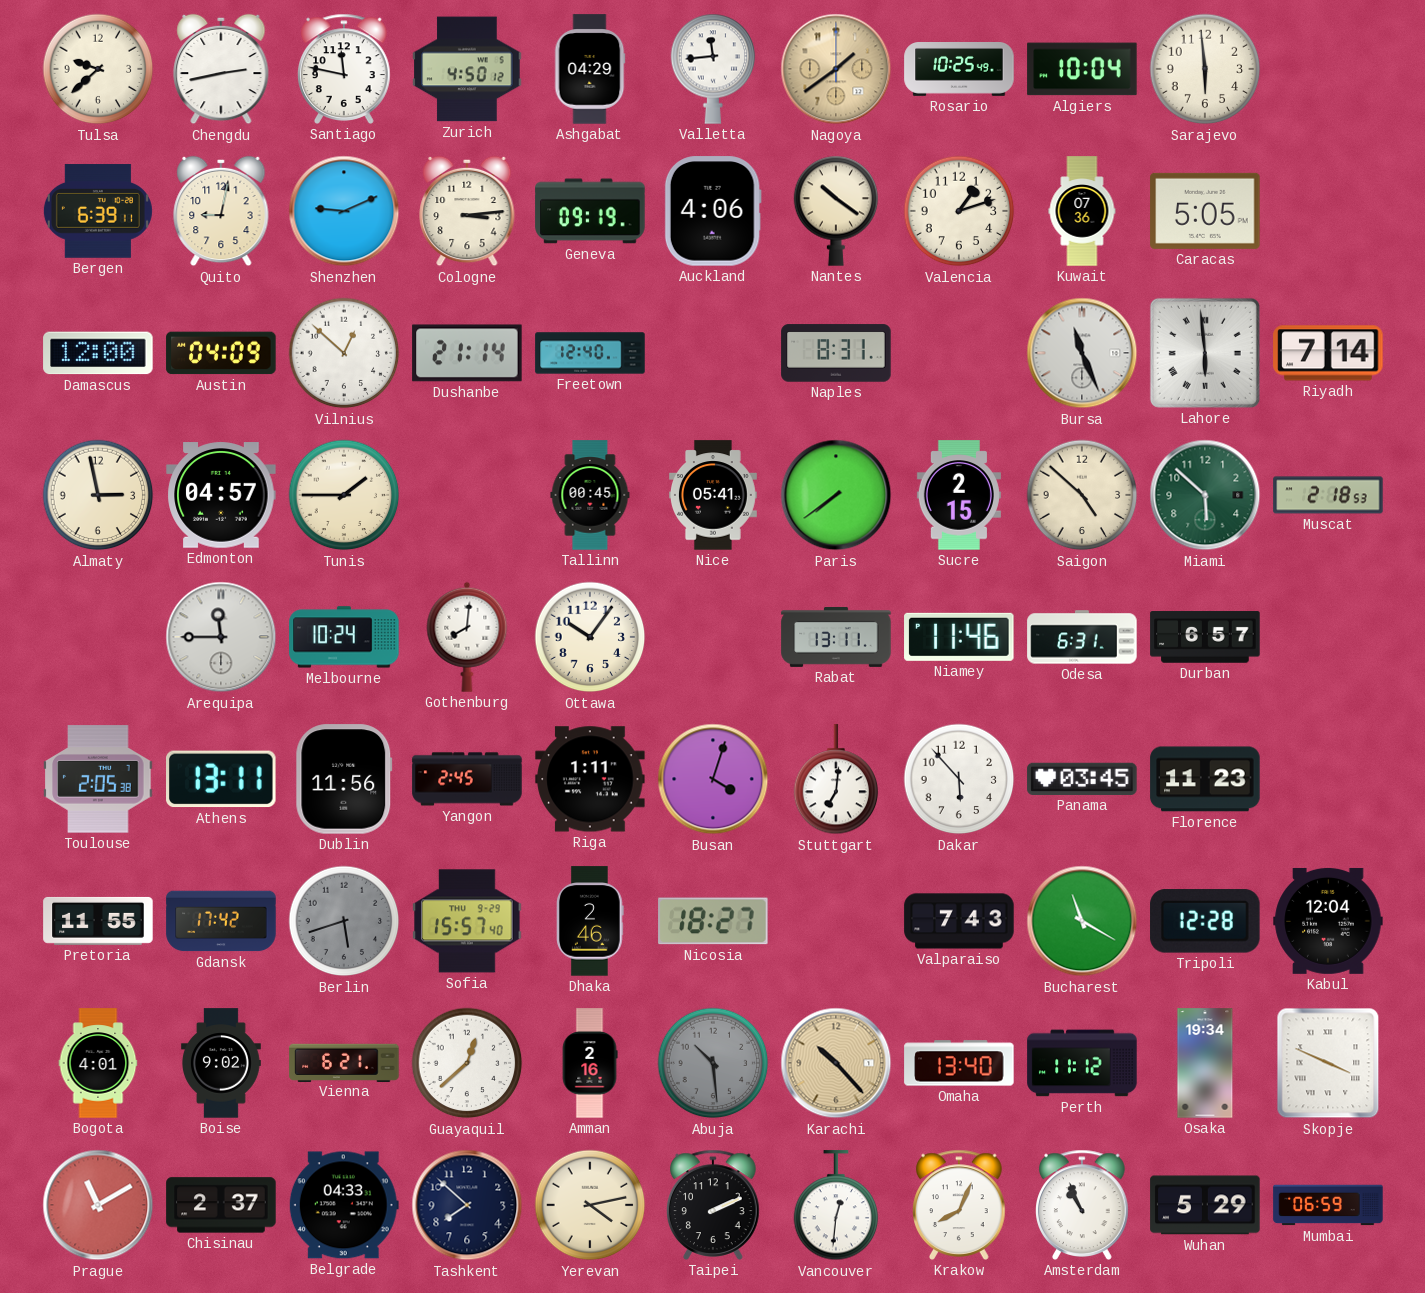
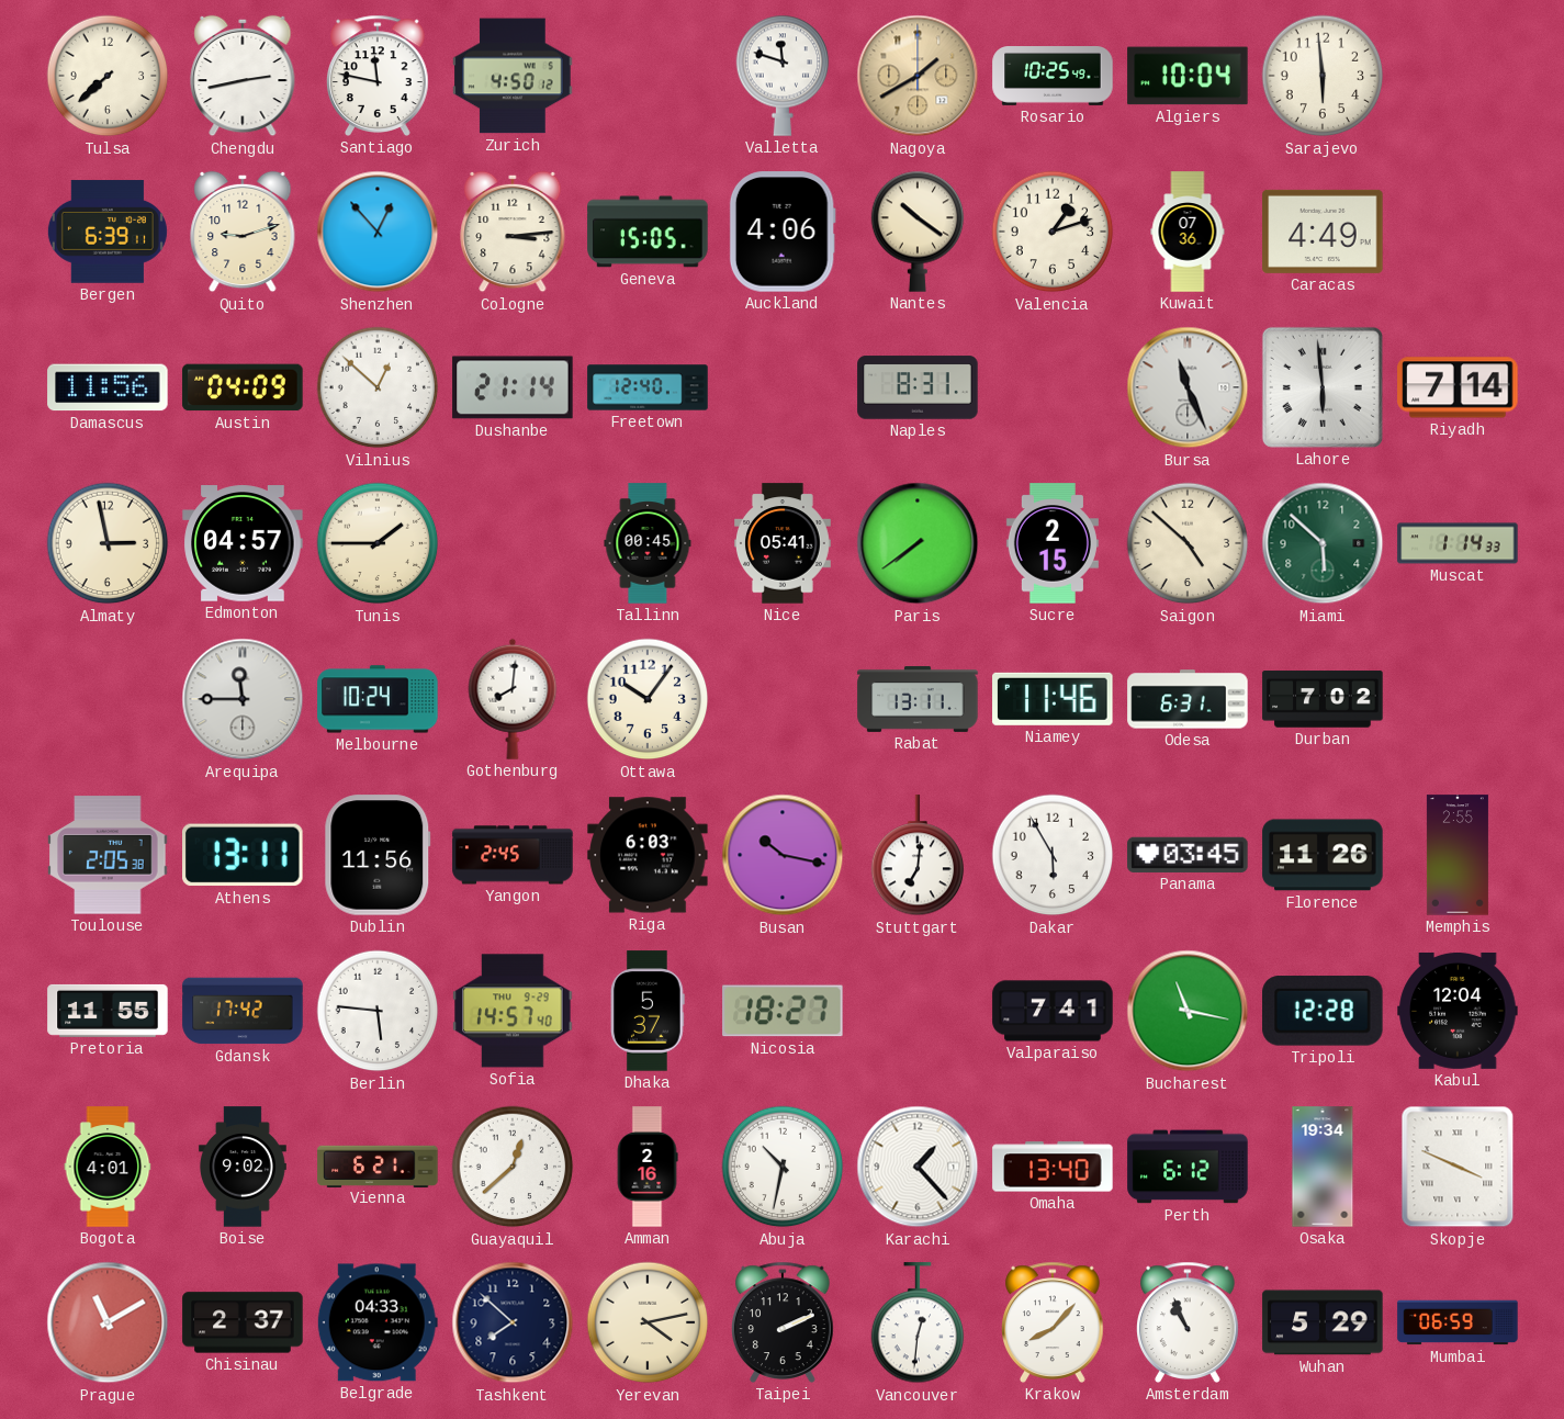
Tulsa: 9:38 -> 7:38 (108, 76)
Ashgabat: 04:29 -> none (590, 69)
Valletta: 11:44 -> 11:48 (783, 76)
Nagoya: 1:39 -> 1:40 (918, 76)
Quito: 9:02 -> 9:12 (243, 232)
Shenzhen: 9:11 -> 12:53 (378, 232)
Geneva: 09:19 -> 15:05 (648, 232)
Caracas: 5:05 -> 4:49 (1323, 232)
Damascus: 12:00 -> 11:56 (108, 387)
Muscat: 2:18 -> 1:14 (1458, 543)
Durban: 6:57 -> 7:02 (1323, 699)
Riga: 1:11 -> 6:03 (648, 855)
Busan: 4:03 -> 10:17 (783, 855)
Dakar: 5:53 -> 5:55 (1053, 855)
Florence: 11:23 -> 11:26 (1323, 855)
Memphis: none -> 2:55 (1458, 855)
Berlin: 5:42 -> 5:46 (378, 1011)
Berlin dial: grey -> white (378, 1011)
Sofia: 15:57 -> 14:57 (513, 1011)
Dhaka: 2:46 -> 5:37 (649, 1011)
Valparaiso: 7:43 -> 7:41 (1053, 1011)
Bucharest: 11:20 -> 11:17 (1188, 1011)
Abuja: 10:29 -> 10:32 (783, 1167)
Abuja dial: grey -> white (783, 1167)
Karachi: 10:23 -> 1:23 (918, 1167)
Karachi dial: champagne -> white (918, 1167)
Perth: 11:12 -> 6:12 (1188, 1167)
Krakow: 8:04 -> 8:07 (1054, 1322)
